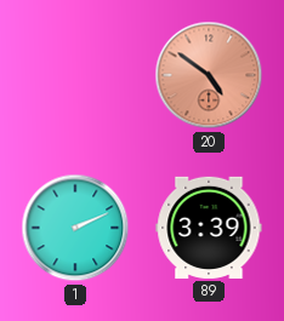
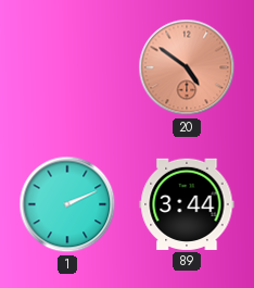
89: 3:39 -> 3:44 (187, 204)
